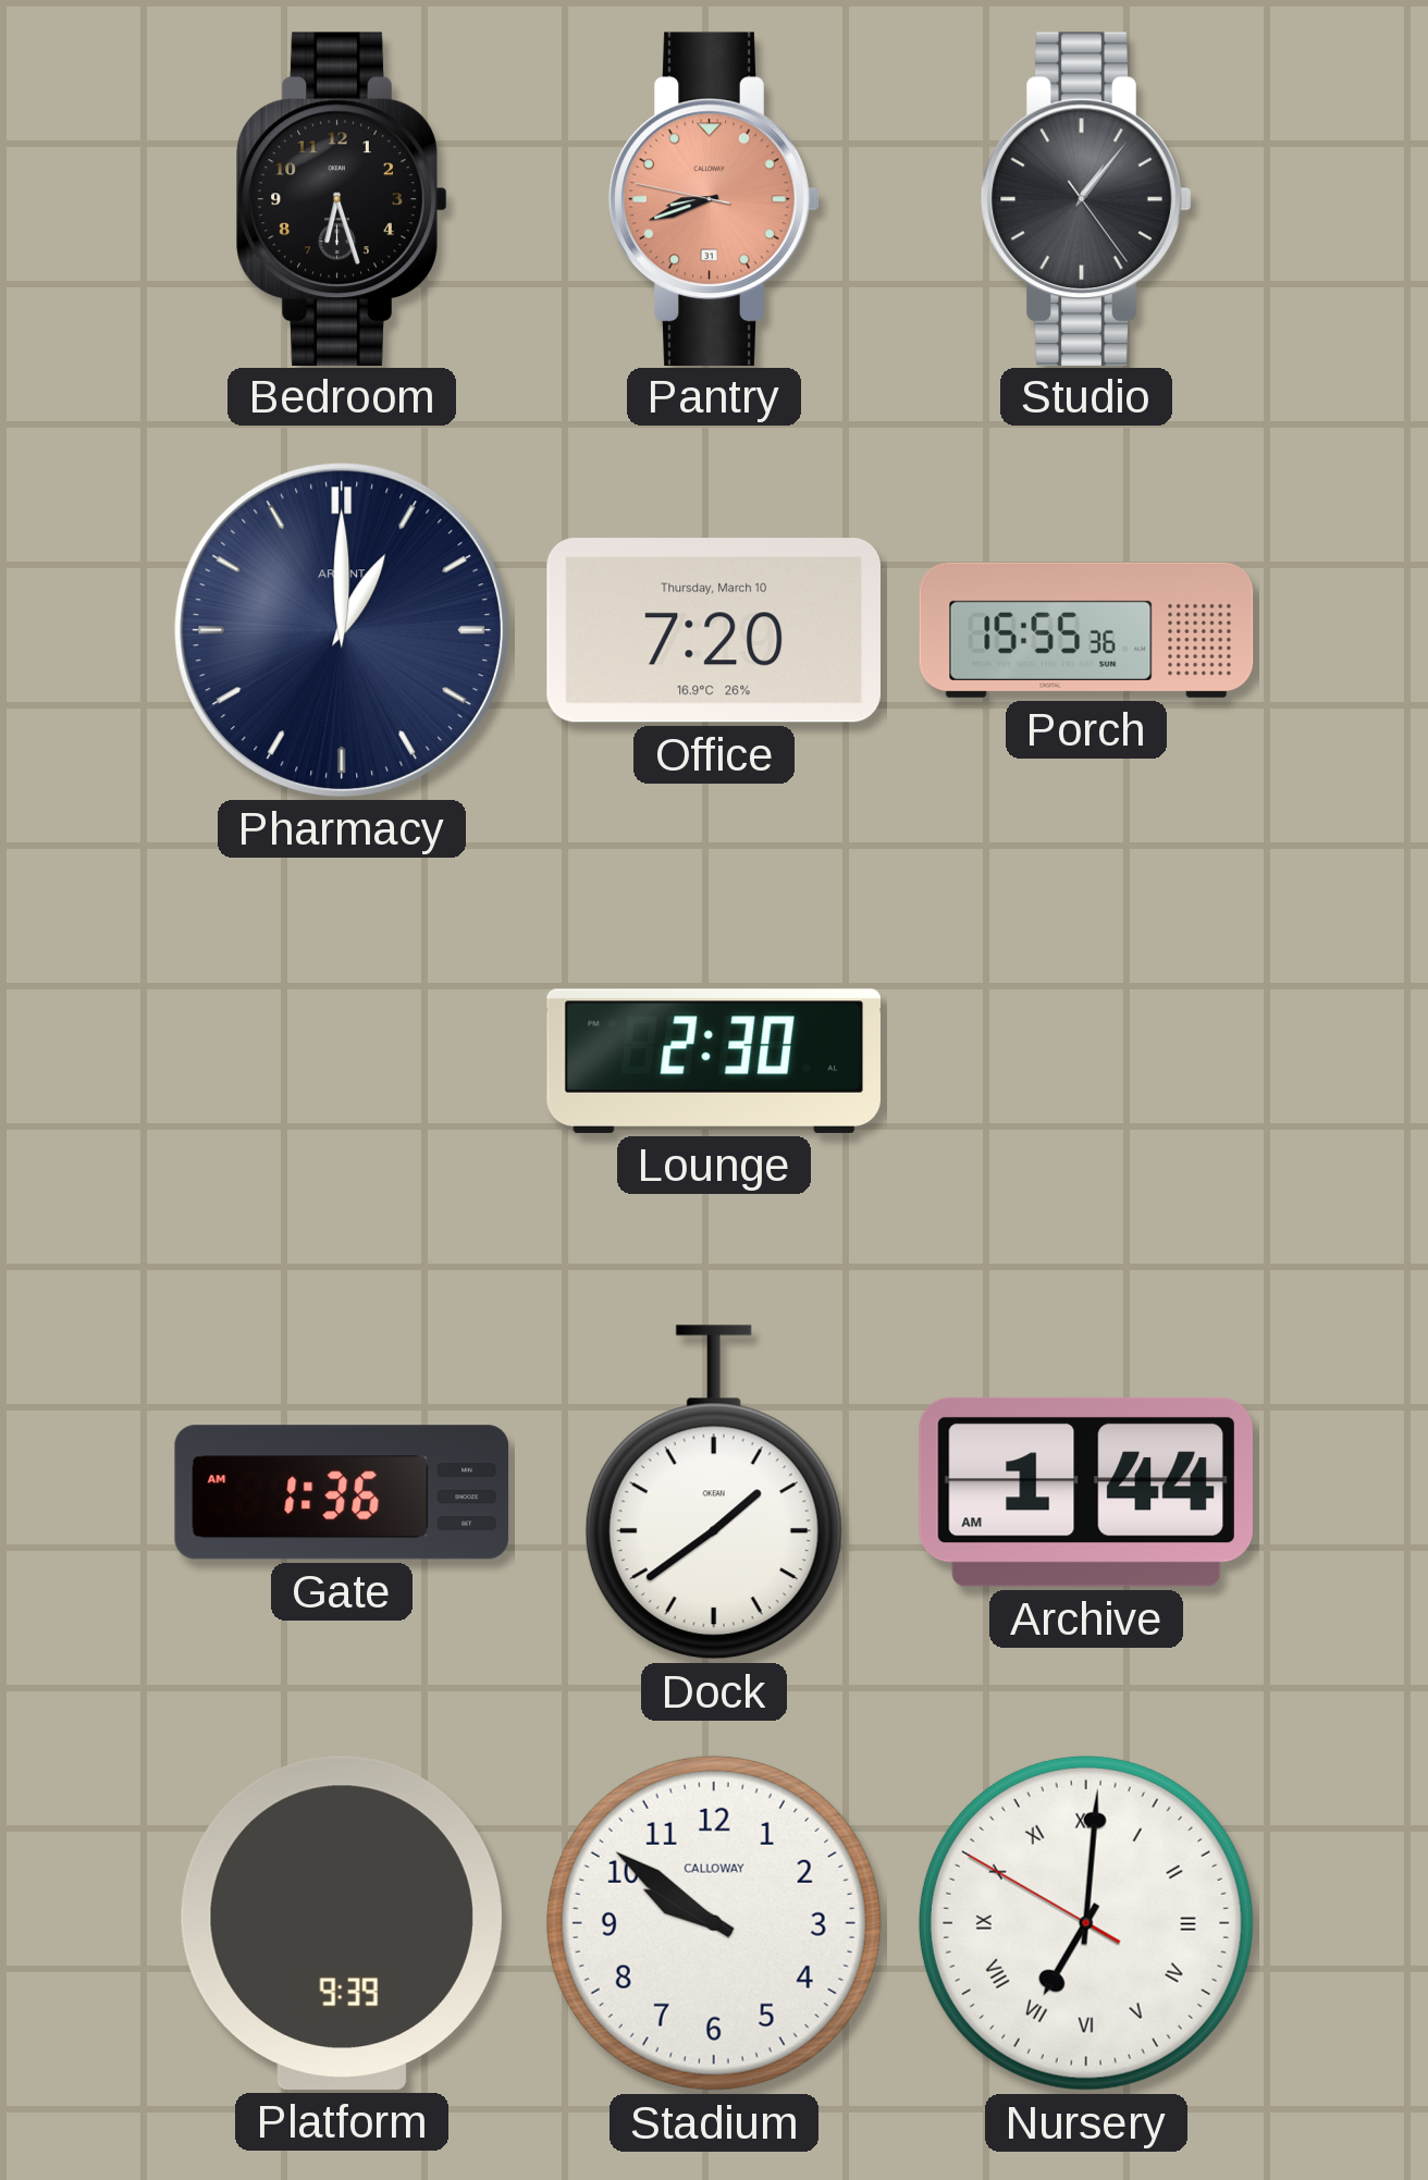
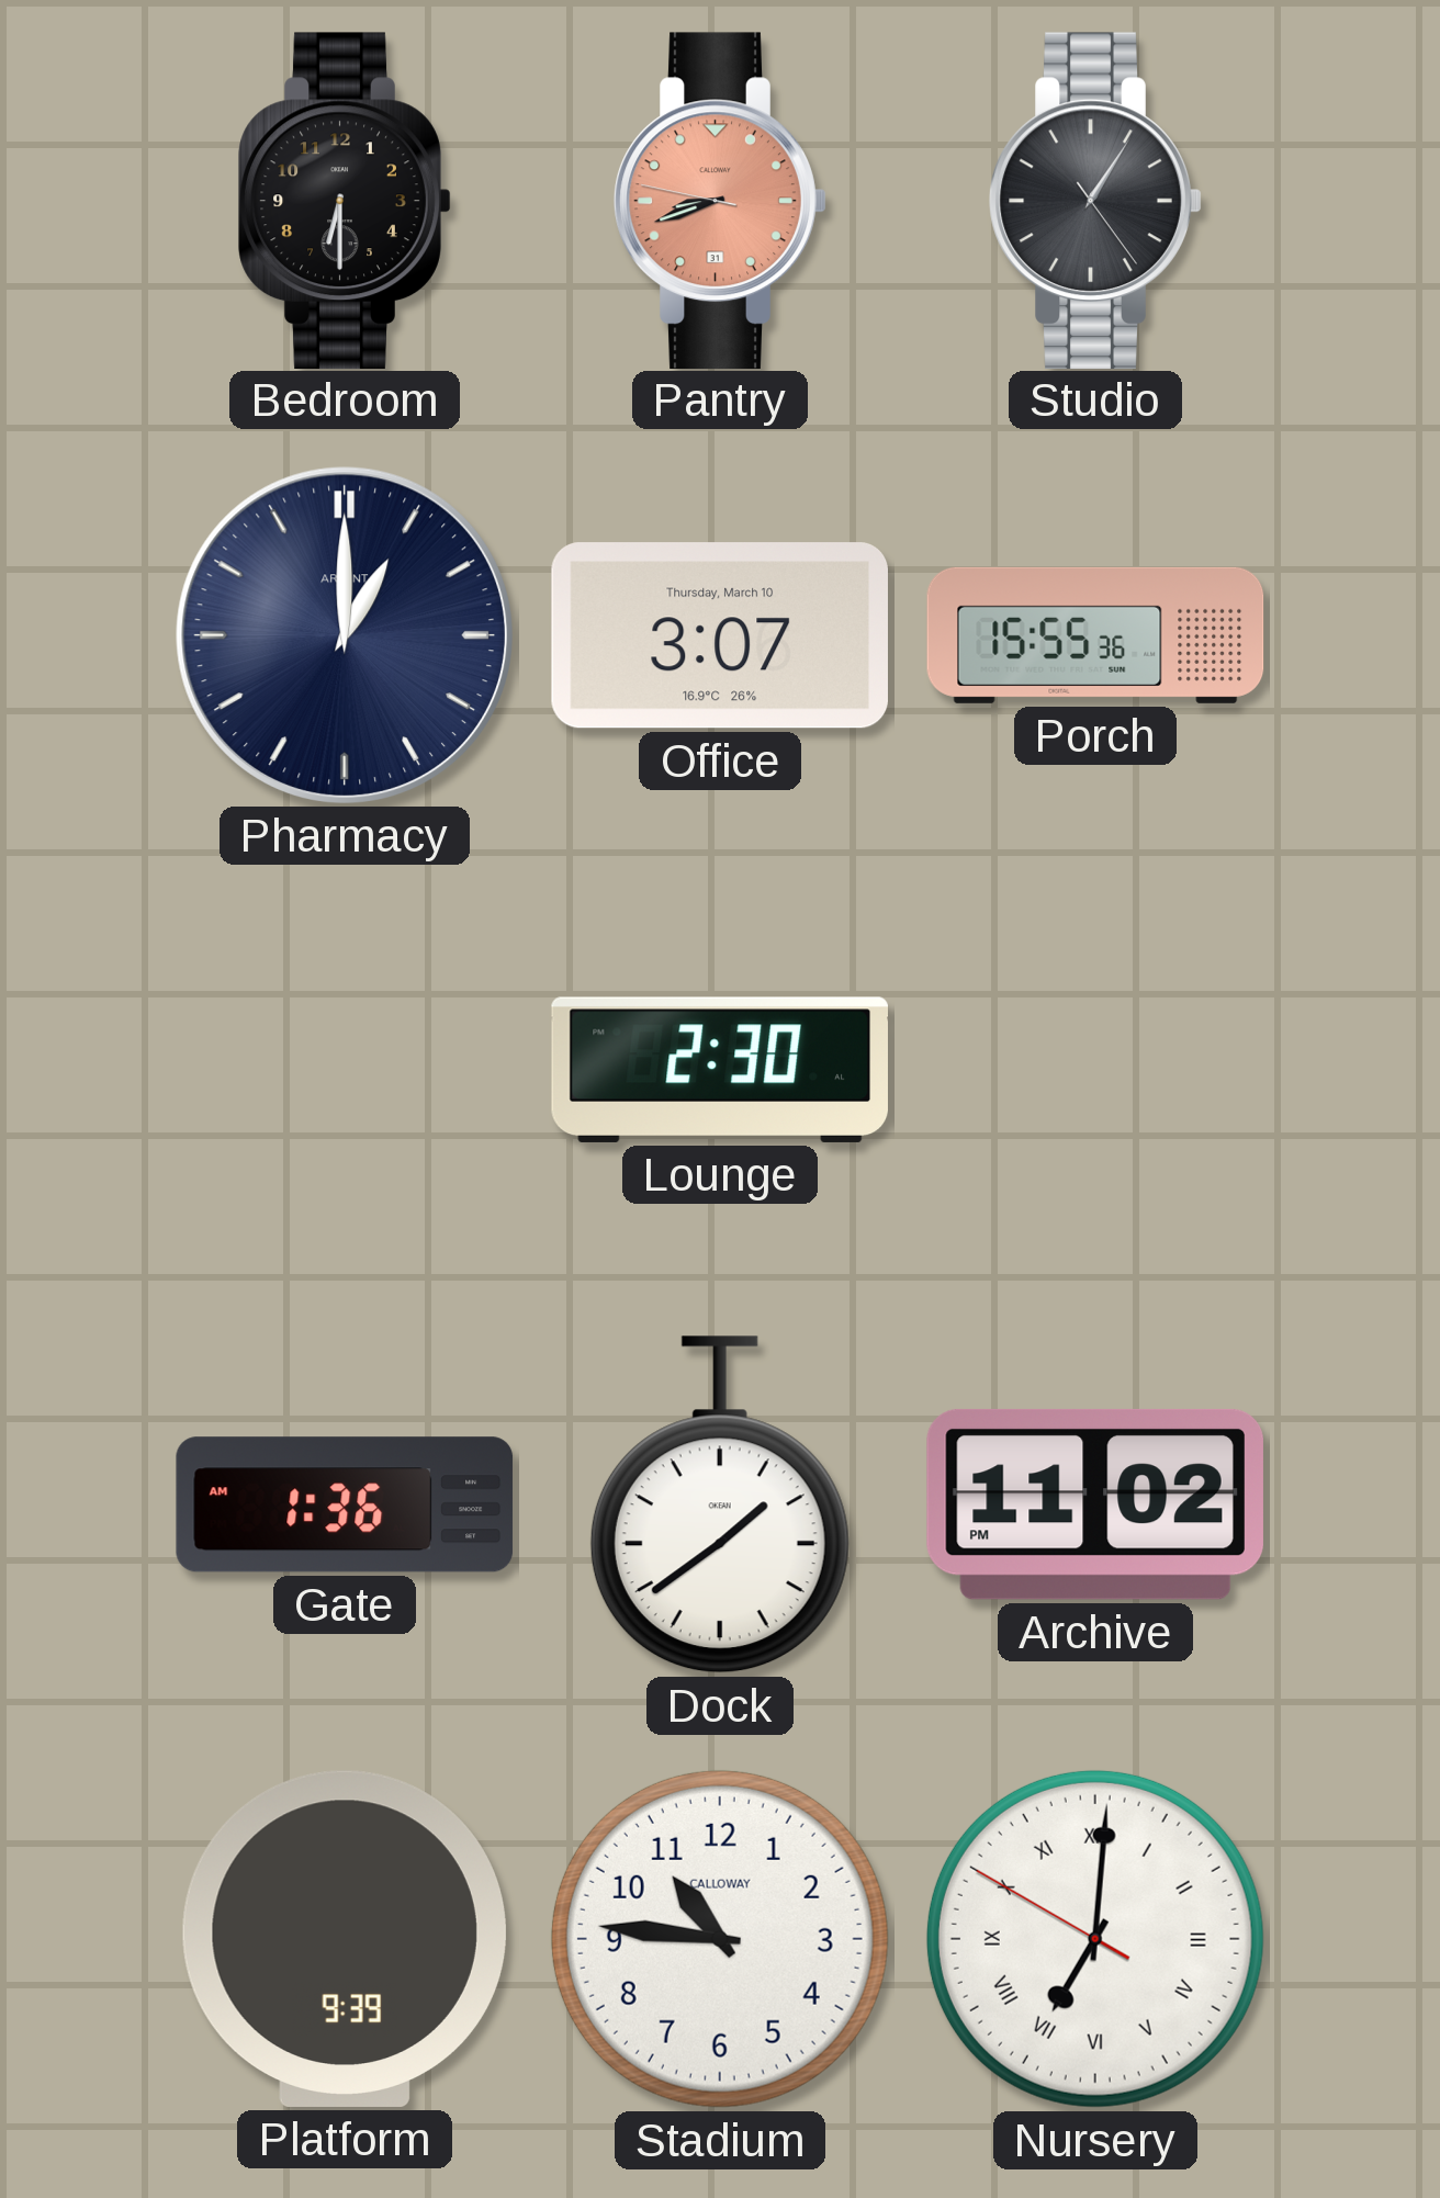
Bedroom: 6:27 -> 6:30 (345, 200)
Studio: 1:06 -> 1:05 (1095, 200)
Office: 7:20 -> 3:07 (720, 635)
Archive: 1:44 -> 11:02 (1095, 1504)
Stadium: 9:51 -> 10:46 (720, 1939)
